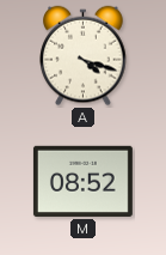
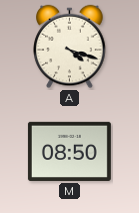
M: 08:52 -> 08:50 (69, 151)
